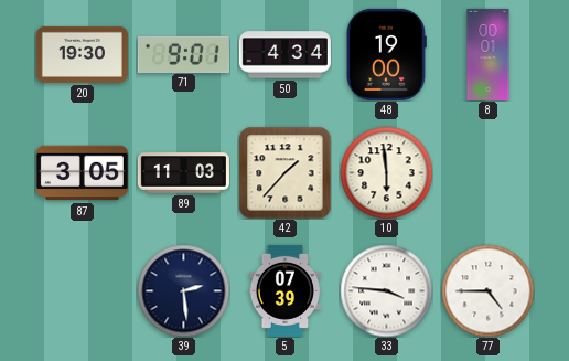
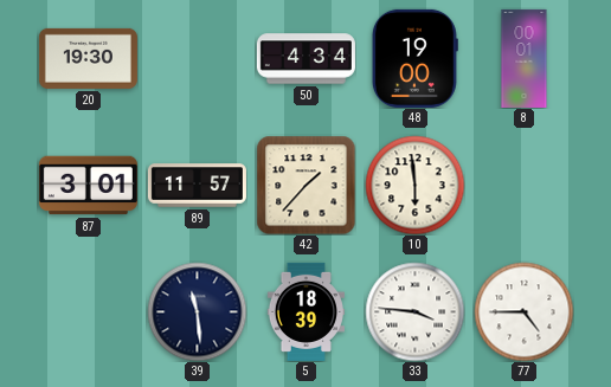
71: 9:01 -> none (183, 54)
87: 3:05 -> 3:01 (88, 186)
89: 11:03 -> 11:57 (197, 186)
39: 2:29 -> 11:29 (197, 311)
5: 07:39 -> 18:39 (305, 311)
